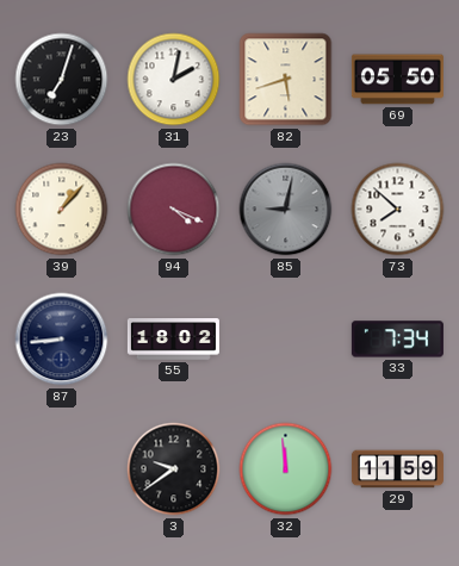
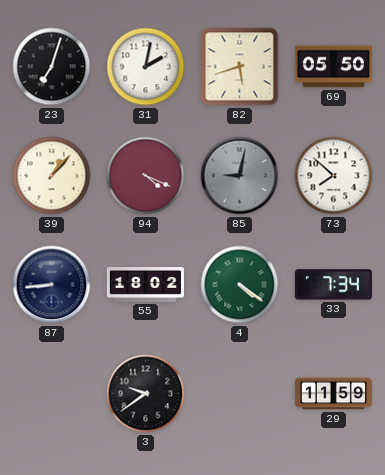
4: none -> 4:21 (240, 285)
32: 11:59 -> none (286, 469)
